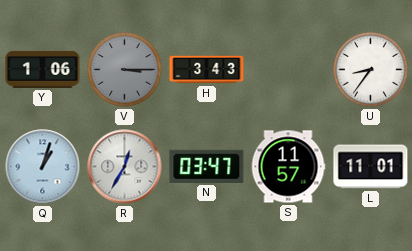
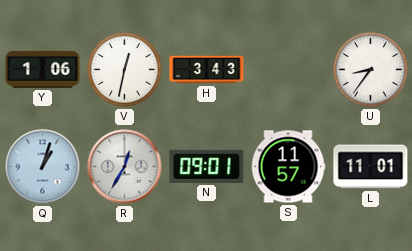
V: 3:15 -> 12:32 (125, 70)
V dial: grey -> white (125, 70)
N: 03:47 -> 09:01 (207, 166)
